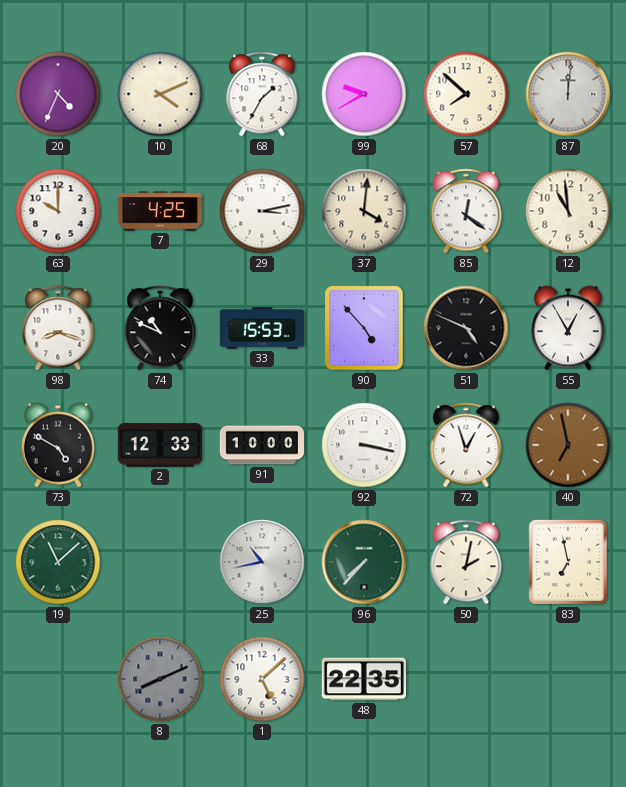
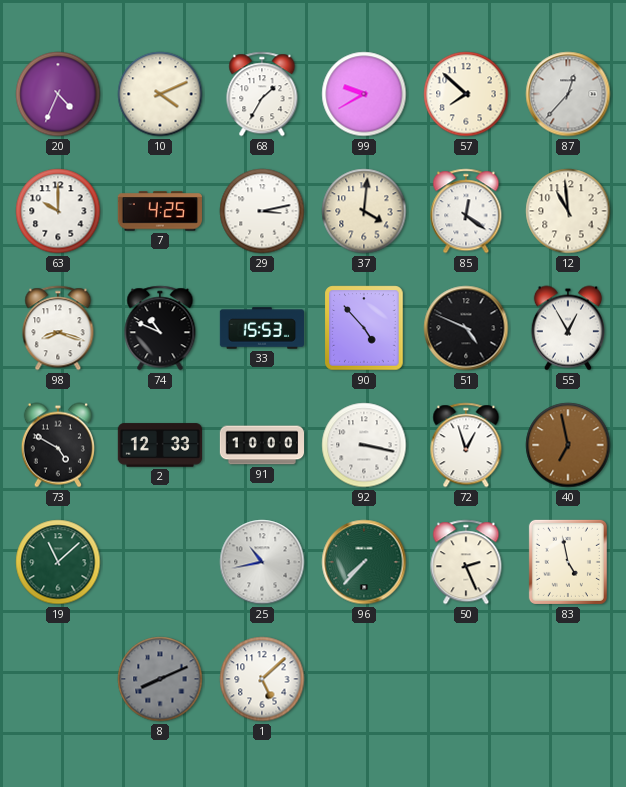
87: 12:01 -> 12:37 (568, 94)
50: 2:02 -> 2:26 (466, 562)
83: 6:58 -> 4:58 (568, 562)
48: 22:35 -> none (363, 679)
